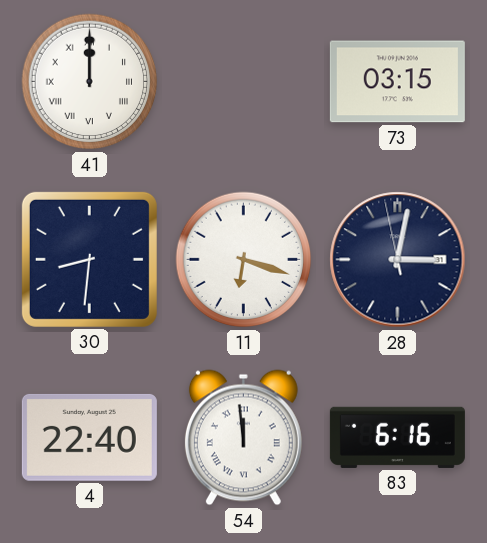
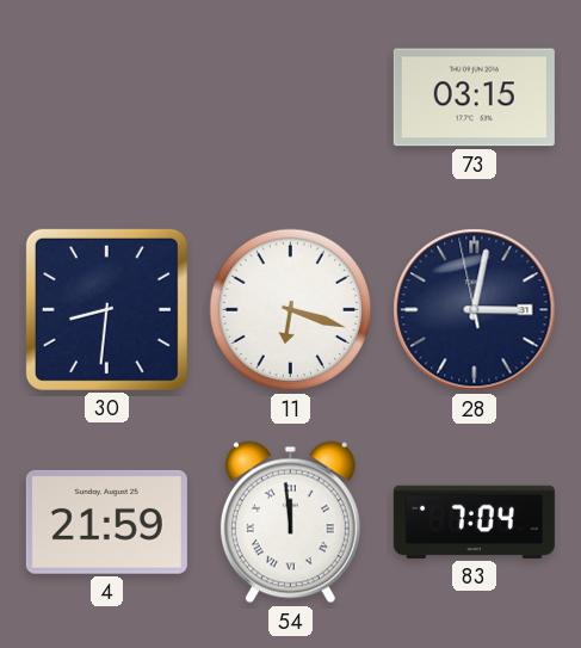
41: 12:00 -> none (90, 82)
4: 22:40 -> 21:59 (106, 522)
83: 6:16 -> 7:04 (474, 522)
